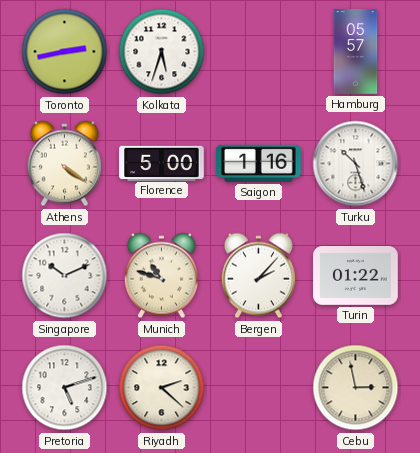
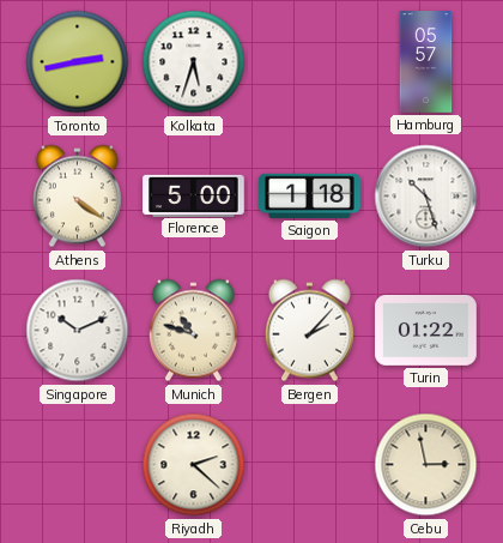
Saigon: 1:16 -> 1:18 (310, 195)
Pretoria: 5:12 -> none (65, 388)
